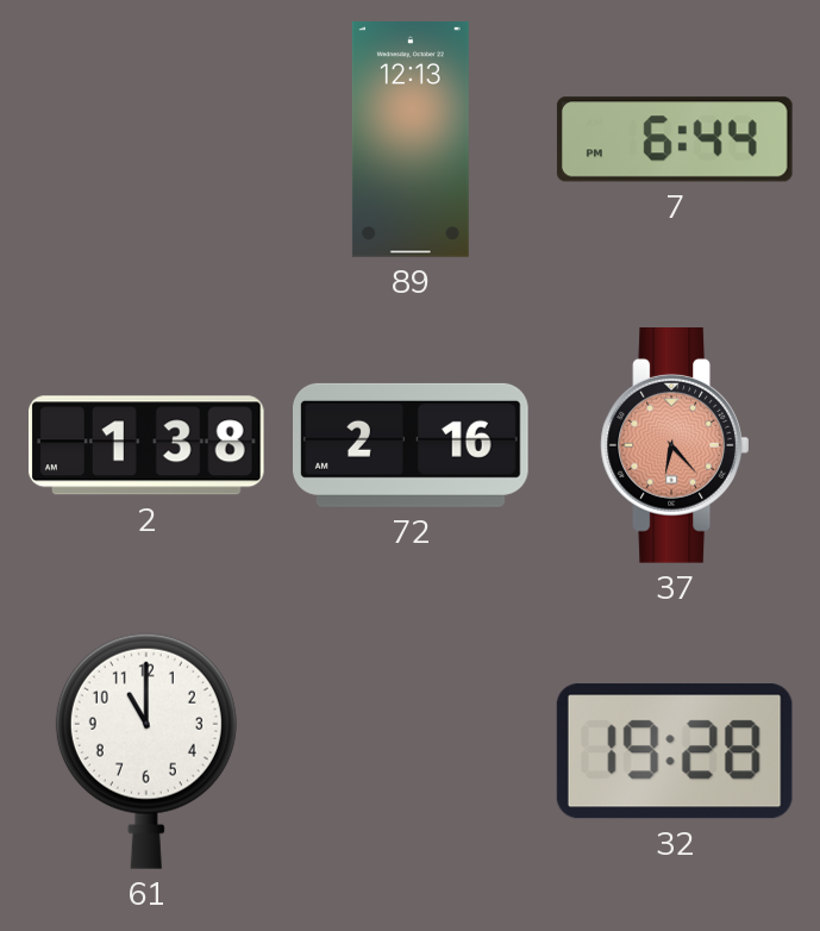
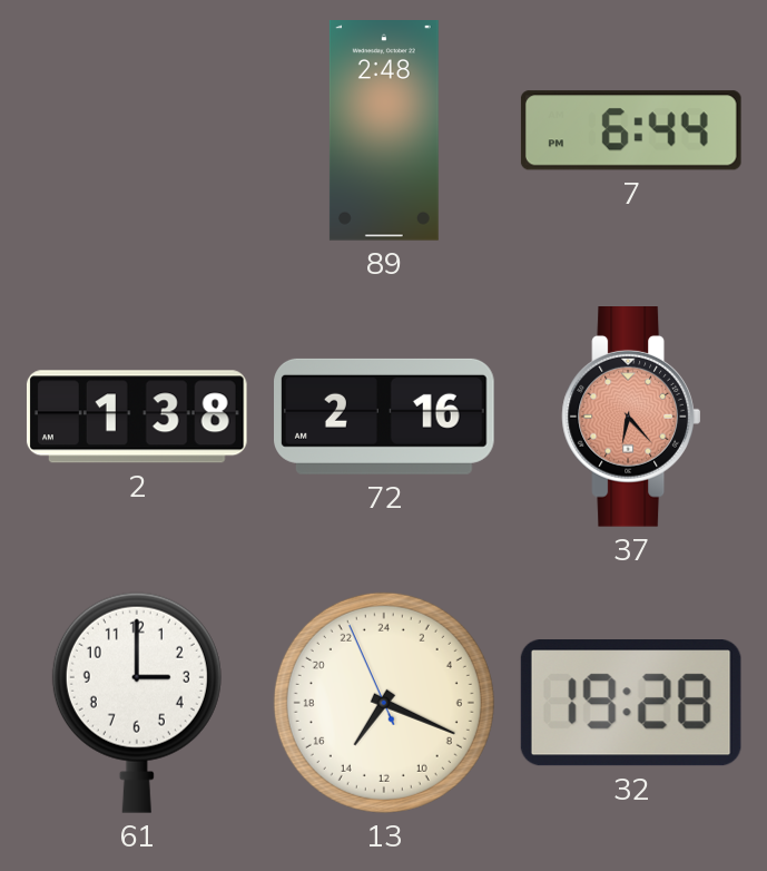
89: 12:13 -> 2:48 (384, 130)
61: 11:00 -> 3:00 (137, 703)
13: none -> 14:18 (384, 703)
